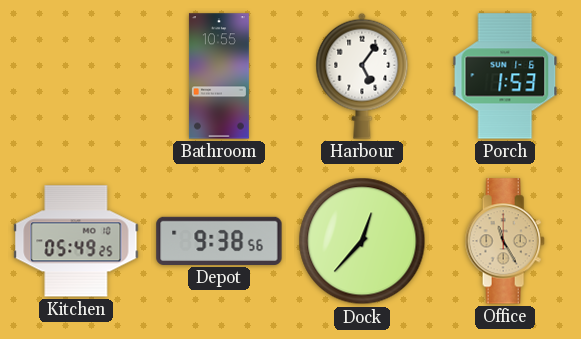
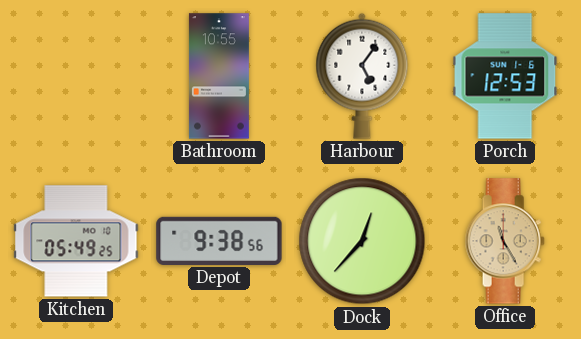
Porch: 1:53 -> 12:53 (505, 76)
